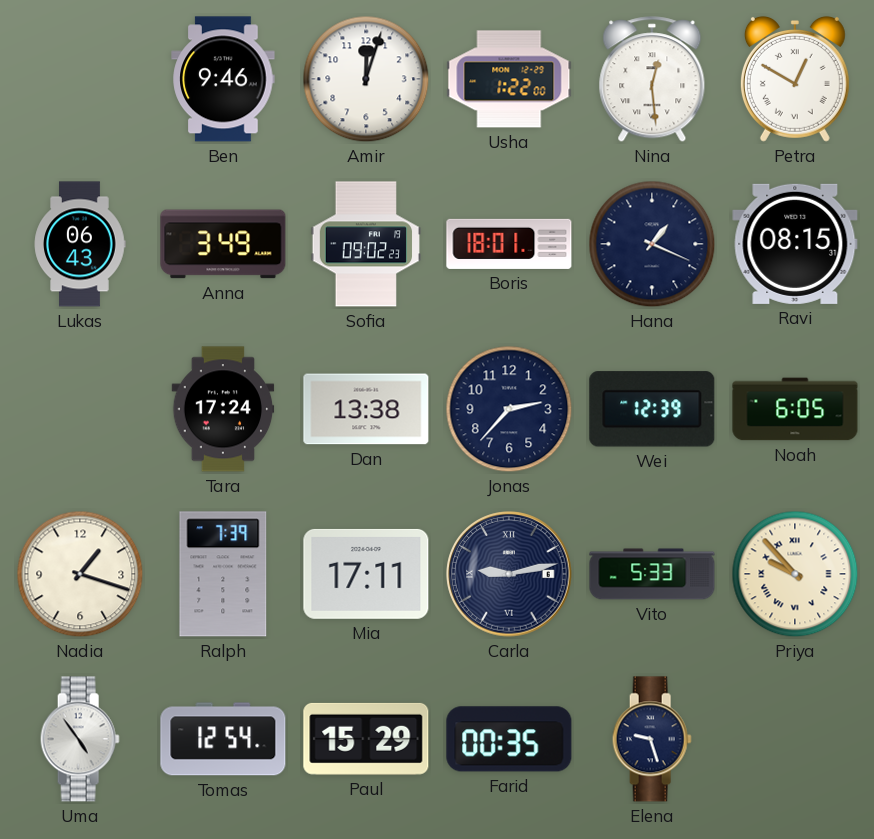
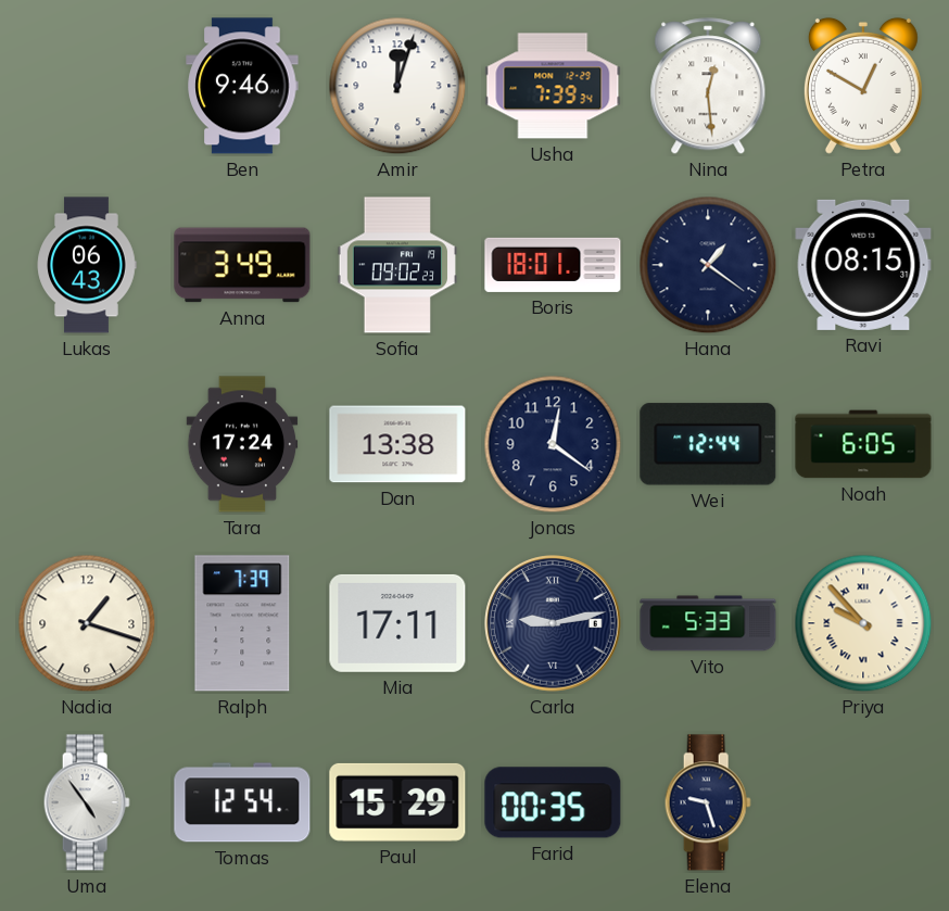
Usha: 1:22 -> 7:39 (553, 86)
Hana: 1:19 -> 1:21 (708, 265)
Jonas: 2:37 -> 12:21 (553, 444)
Wei: 12:39 -> 12:44 (708, 444)
